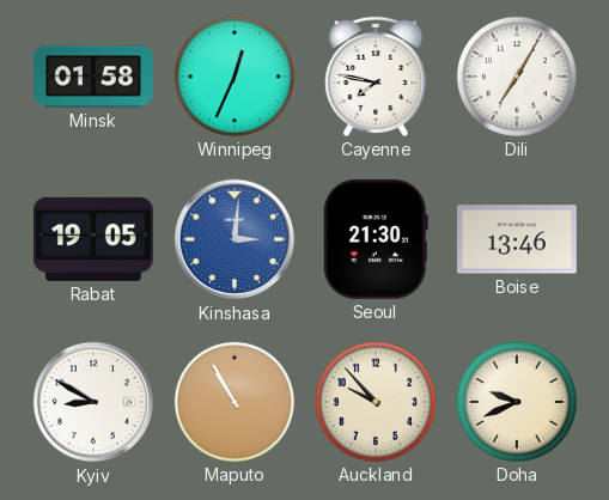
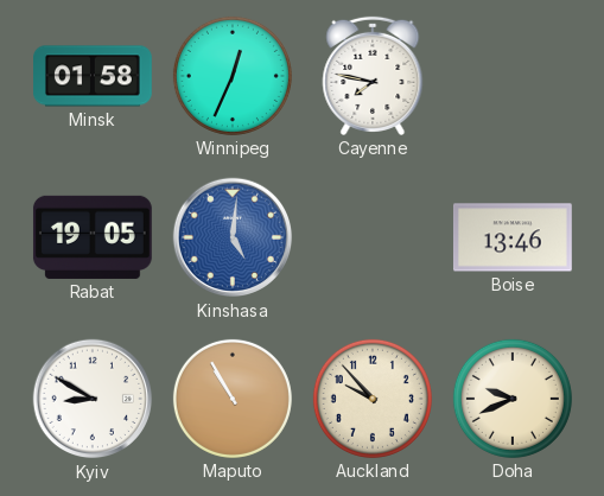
Dili: 7:05 -> none (517, 77)
Kinshasa: 3:01 -> 5:01 (233, 237)
Seoul: 21:30 -> none (376, 239)
